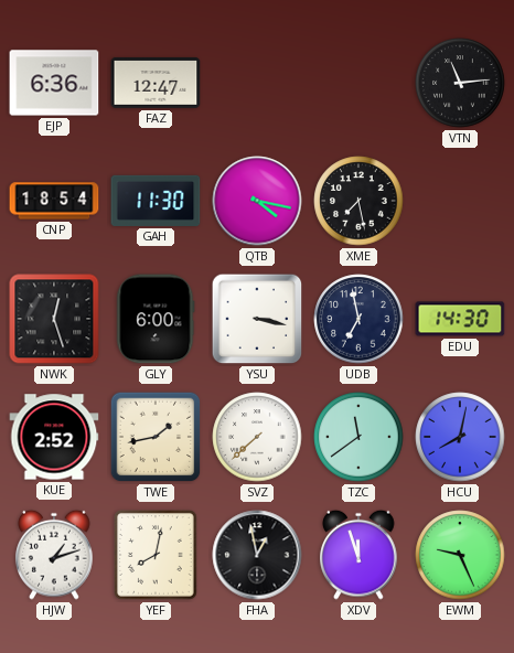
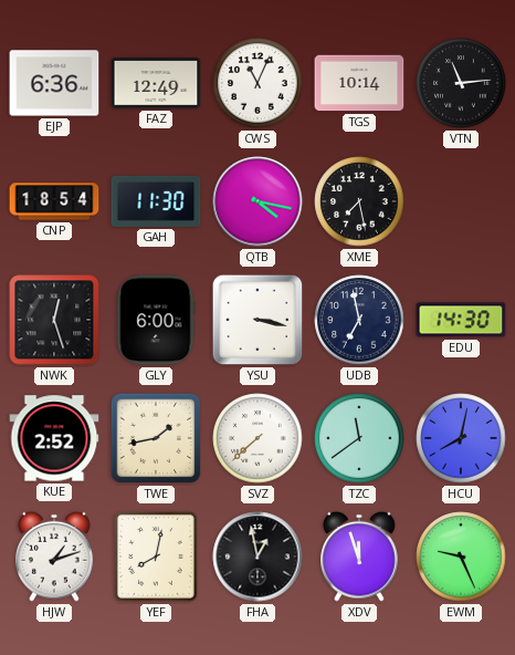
FAZ: 12:47 -> 12:49 (156, 83)
CWS: none -> 11:04 (257, 83)
TGS: none -> 10:14 (359, 83)
